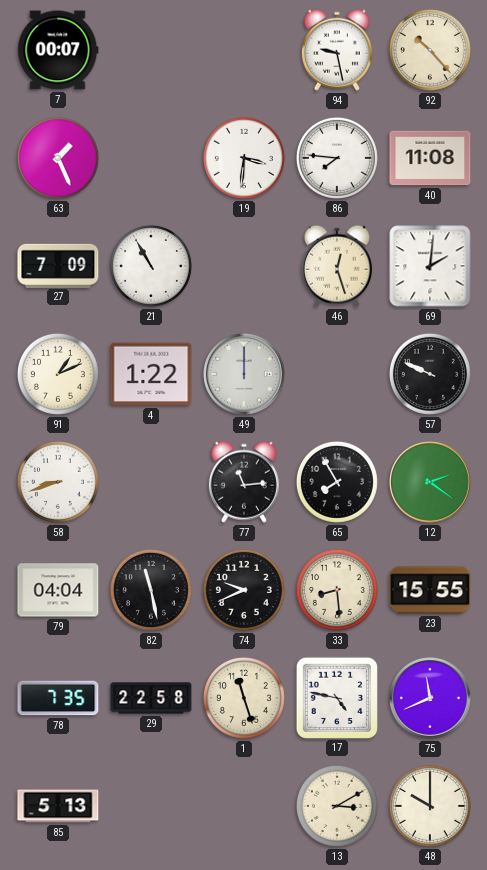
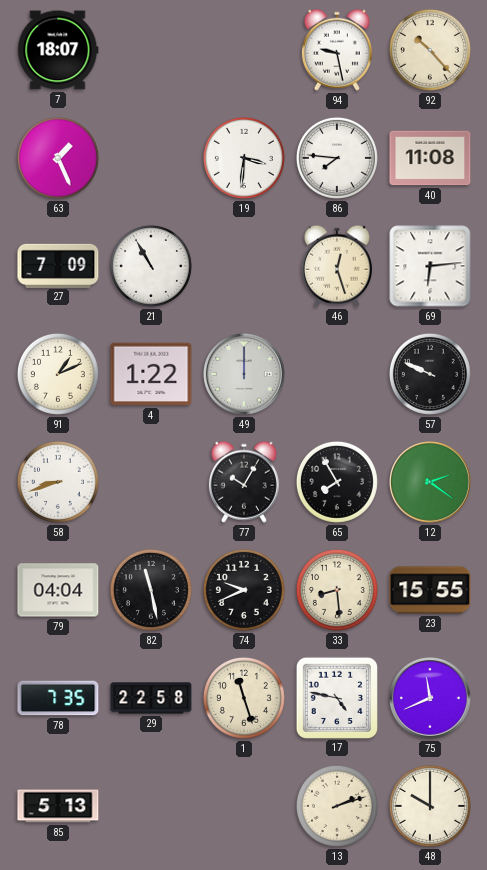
7: 00:07 -> 18:07 (58, 50)
69: 2:01 -> 6:14 (430, 266)
77: 11:14 -> 10:05 (244, 482)
13: 3:10 -> 2:12 (337, 806)
